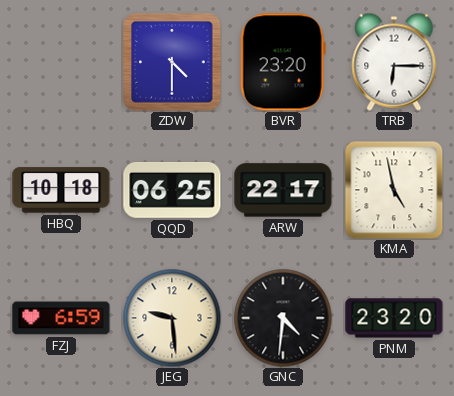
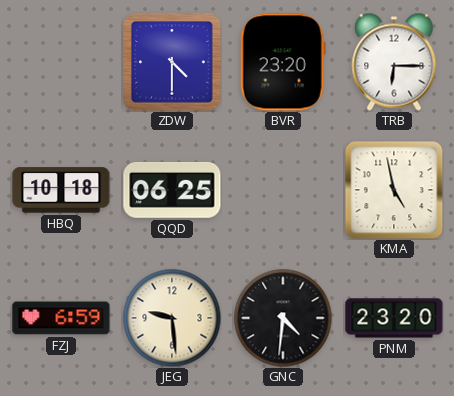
ARW: 22:17 -> none (283, 190)
